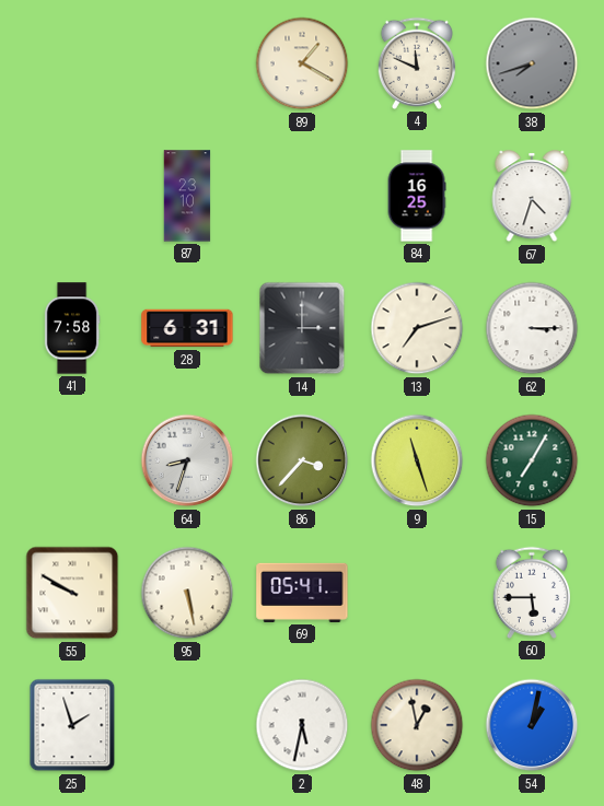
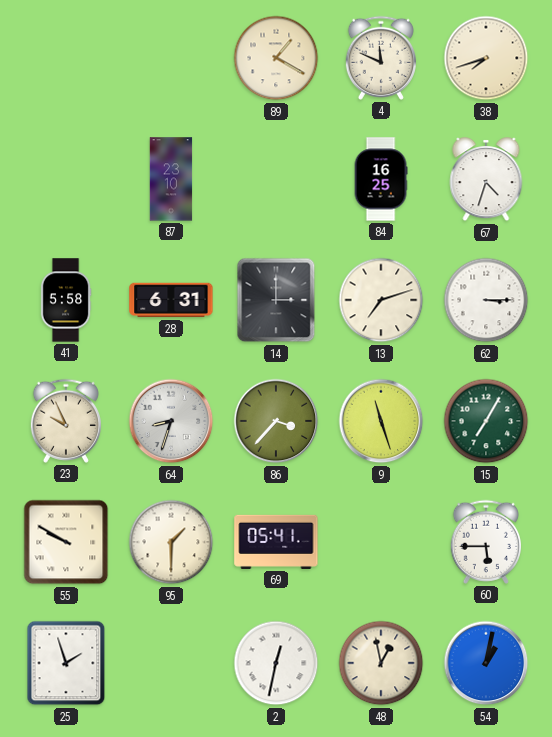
38 dial: grey -> cream (486, 58)
41: 7:58 -> 5:58 (66, 300)
23: none -> 9:56 (66, 421)
95: 5:28 -> 1:30 (171, 542)
2: 5:32 -> 12:32 (276, 663)
